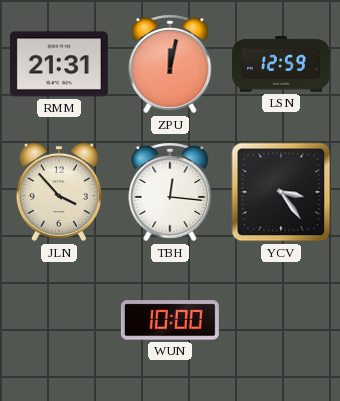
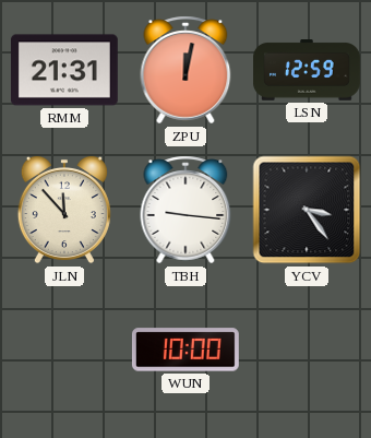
JLN: 3:53 -> 11:53 (64, 210)
TBH: 12:16 -> 9:16 (185, 210)
